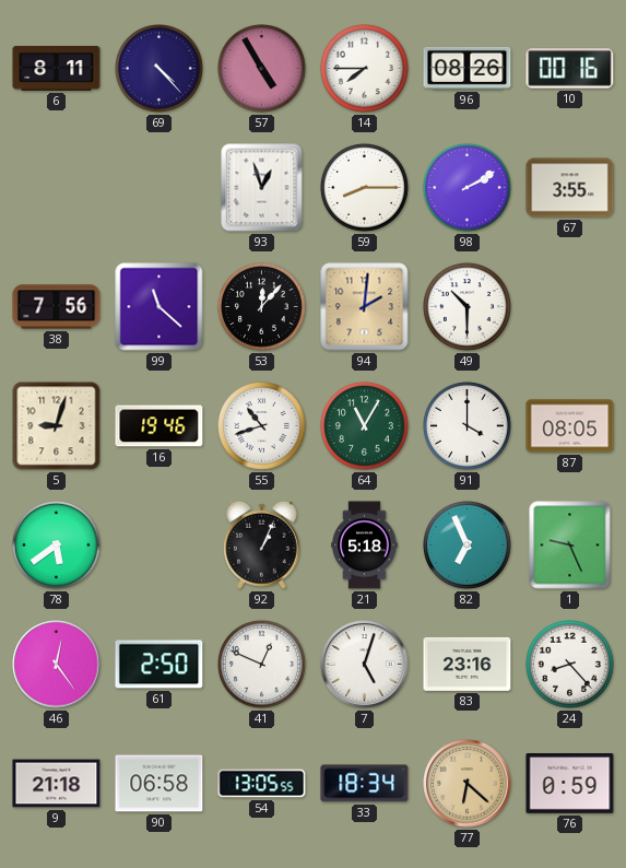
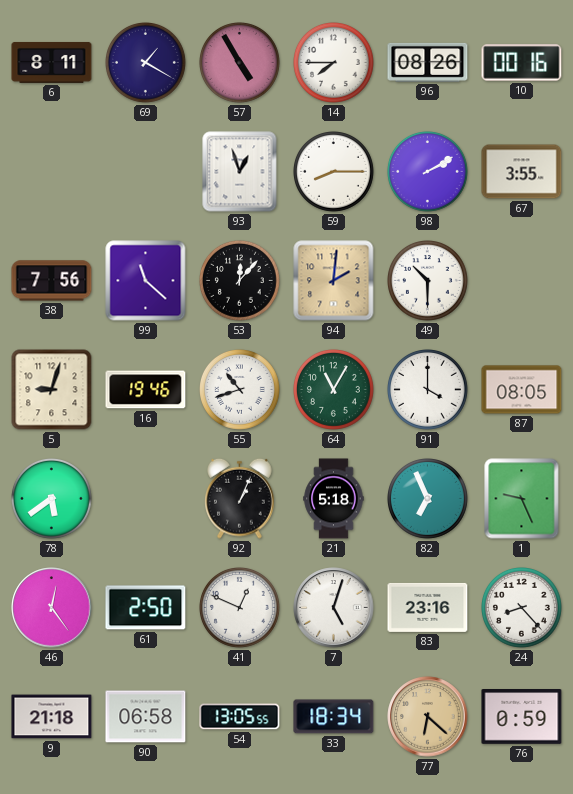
69: 4:23 -> 1:20 (146, 63)
